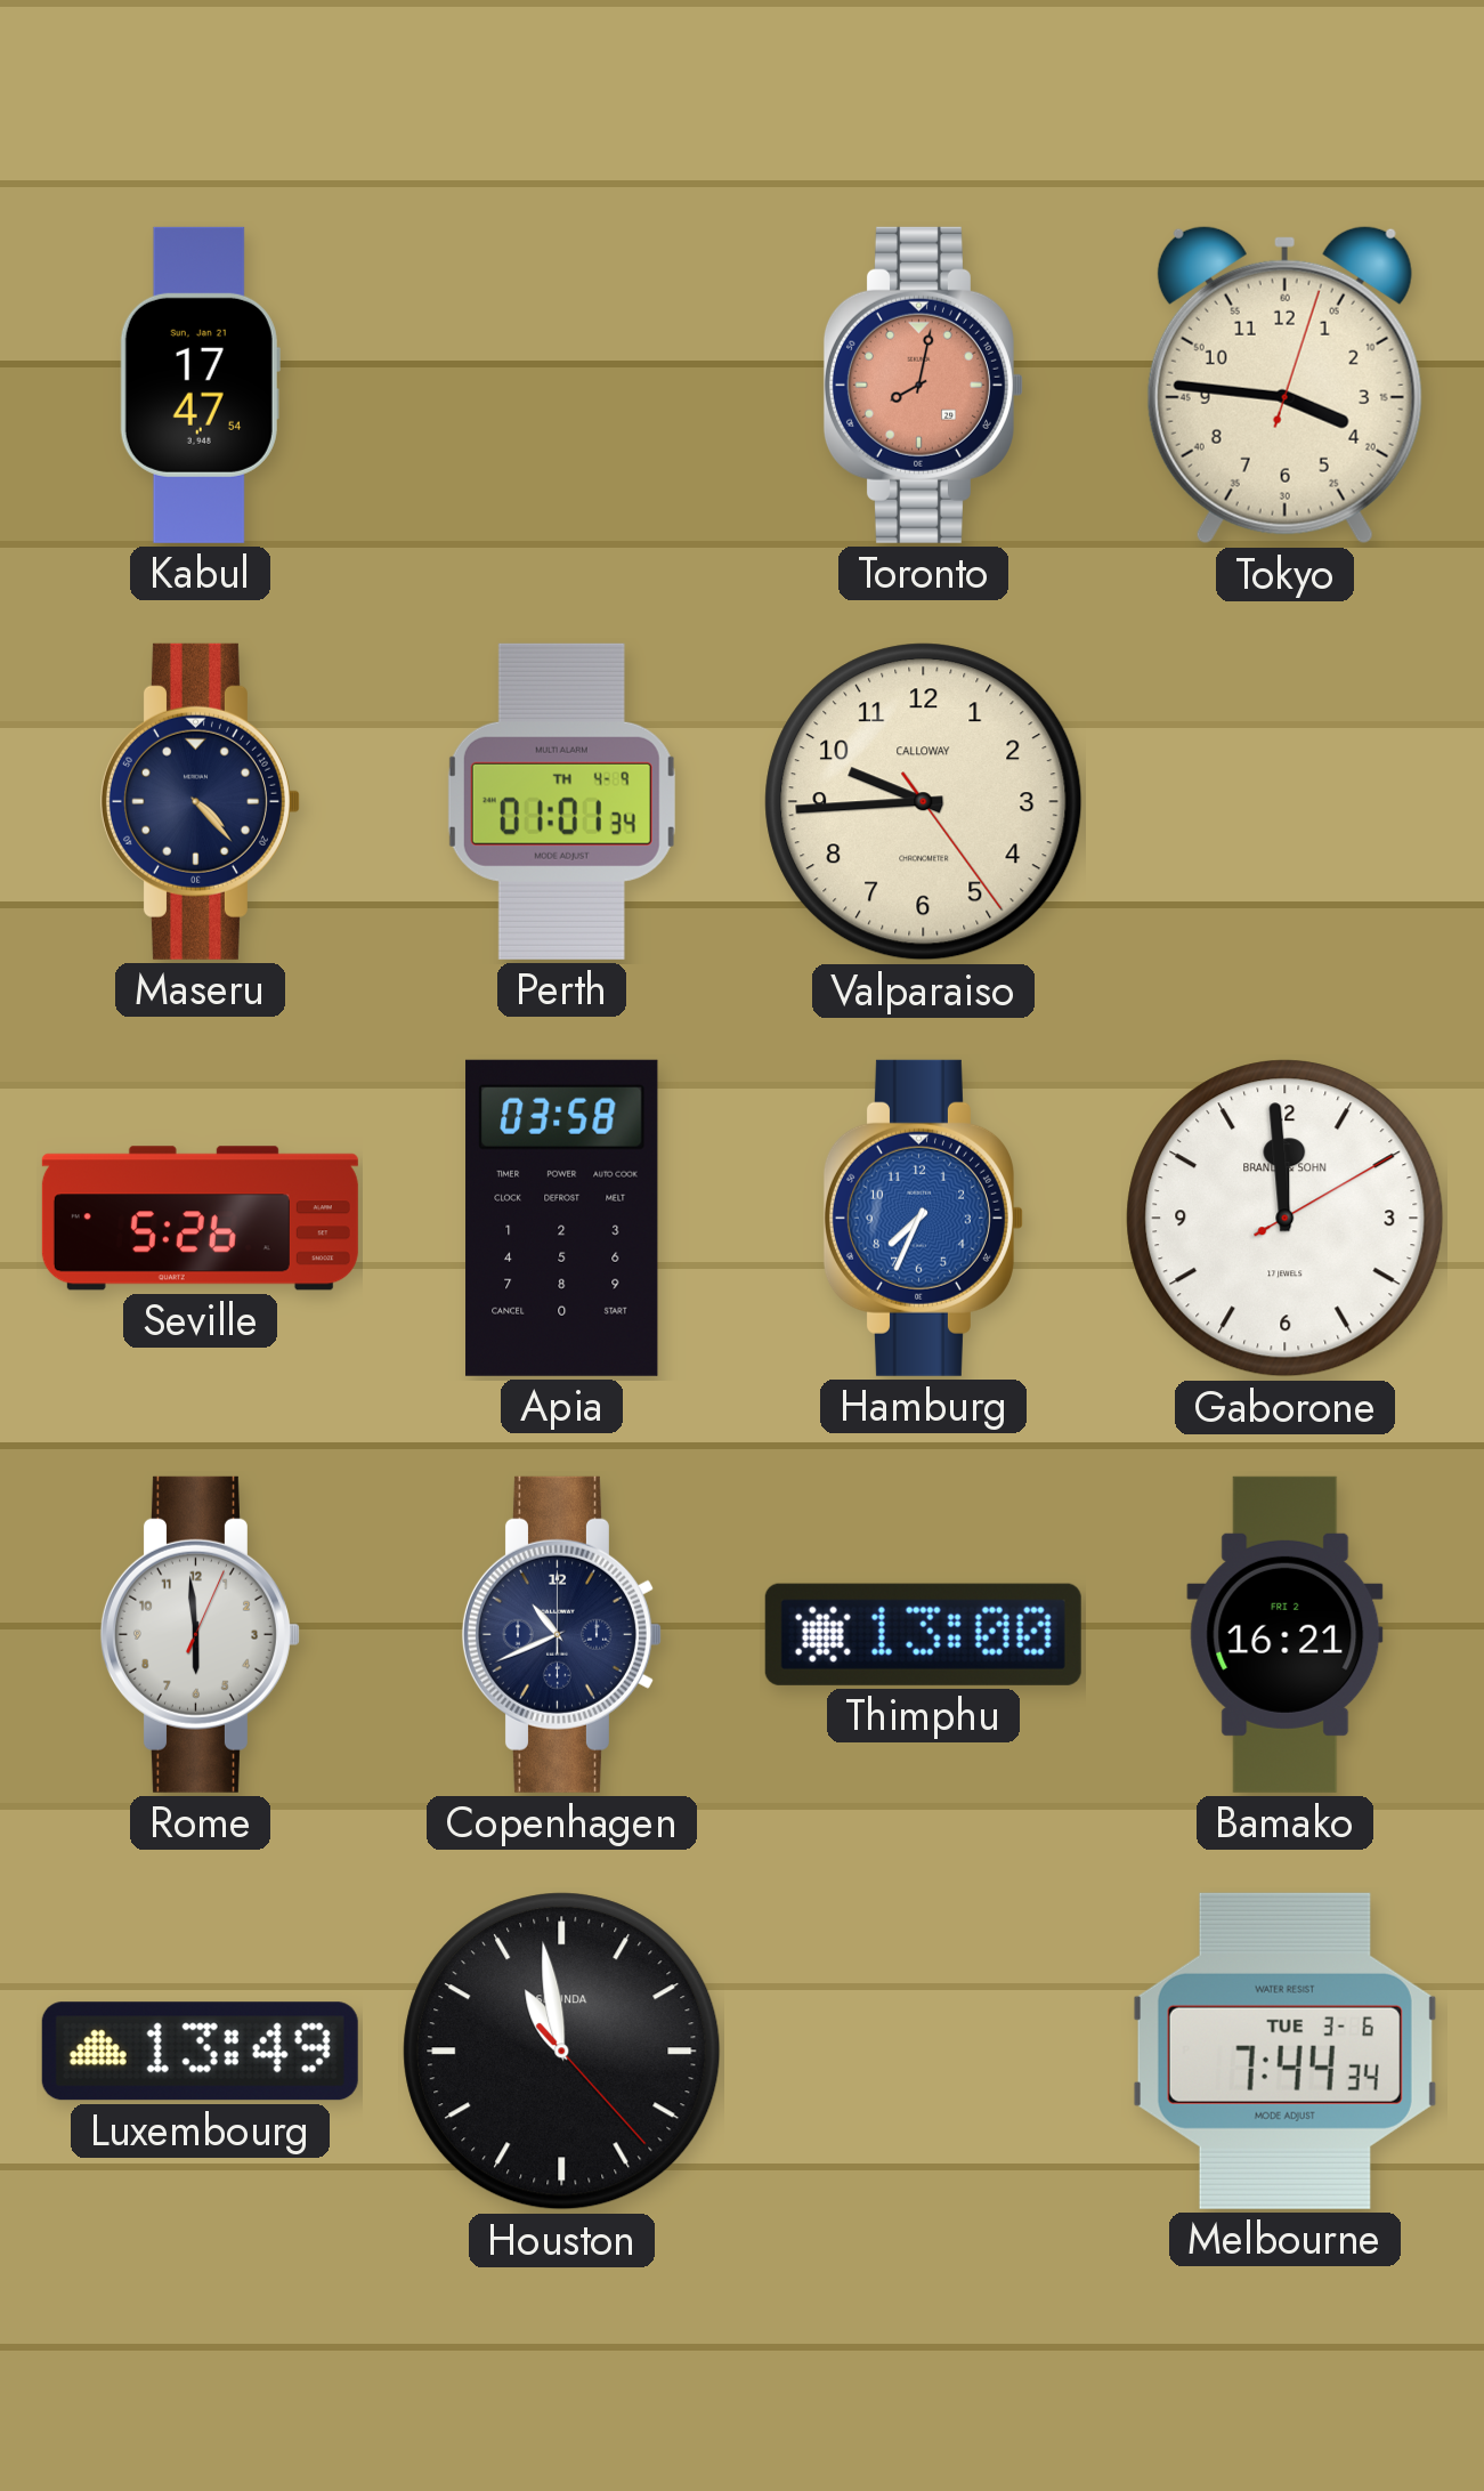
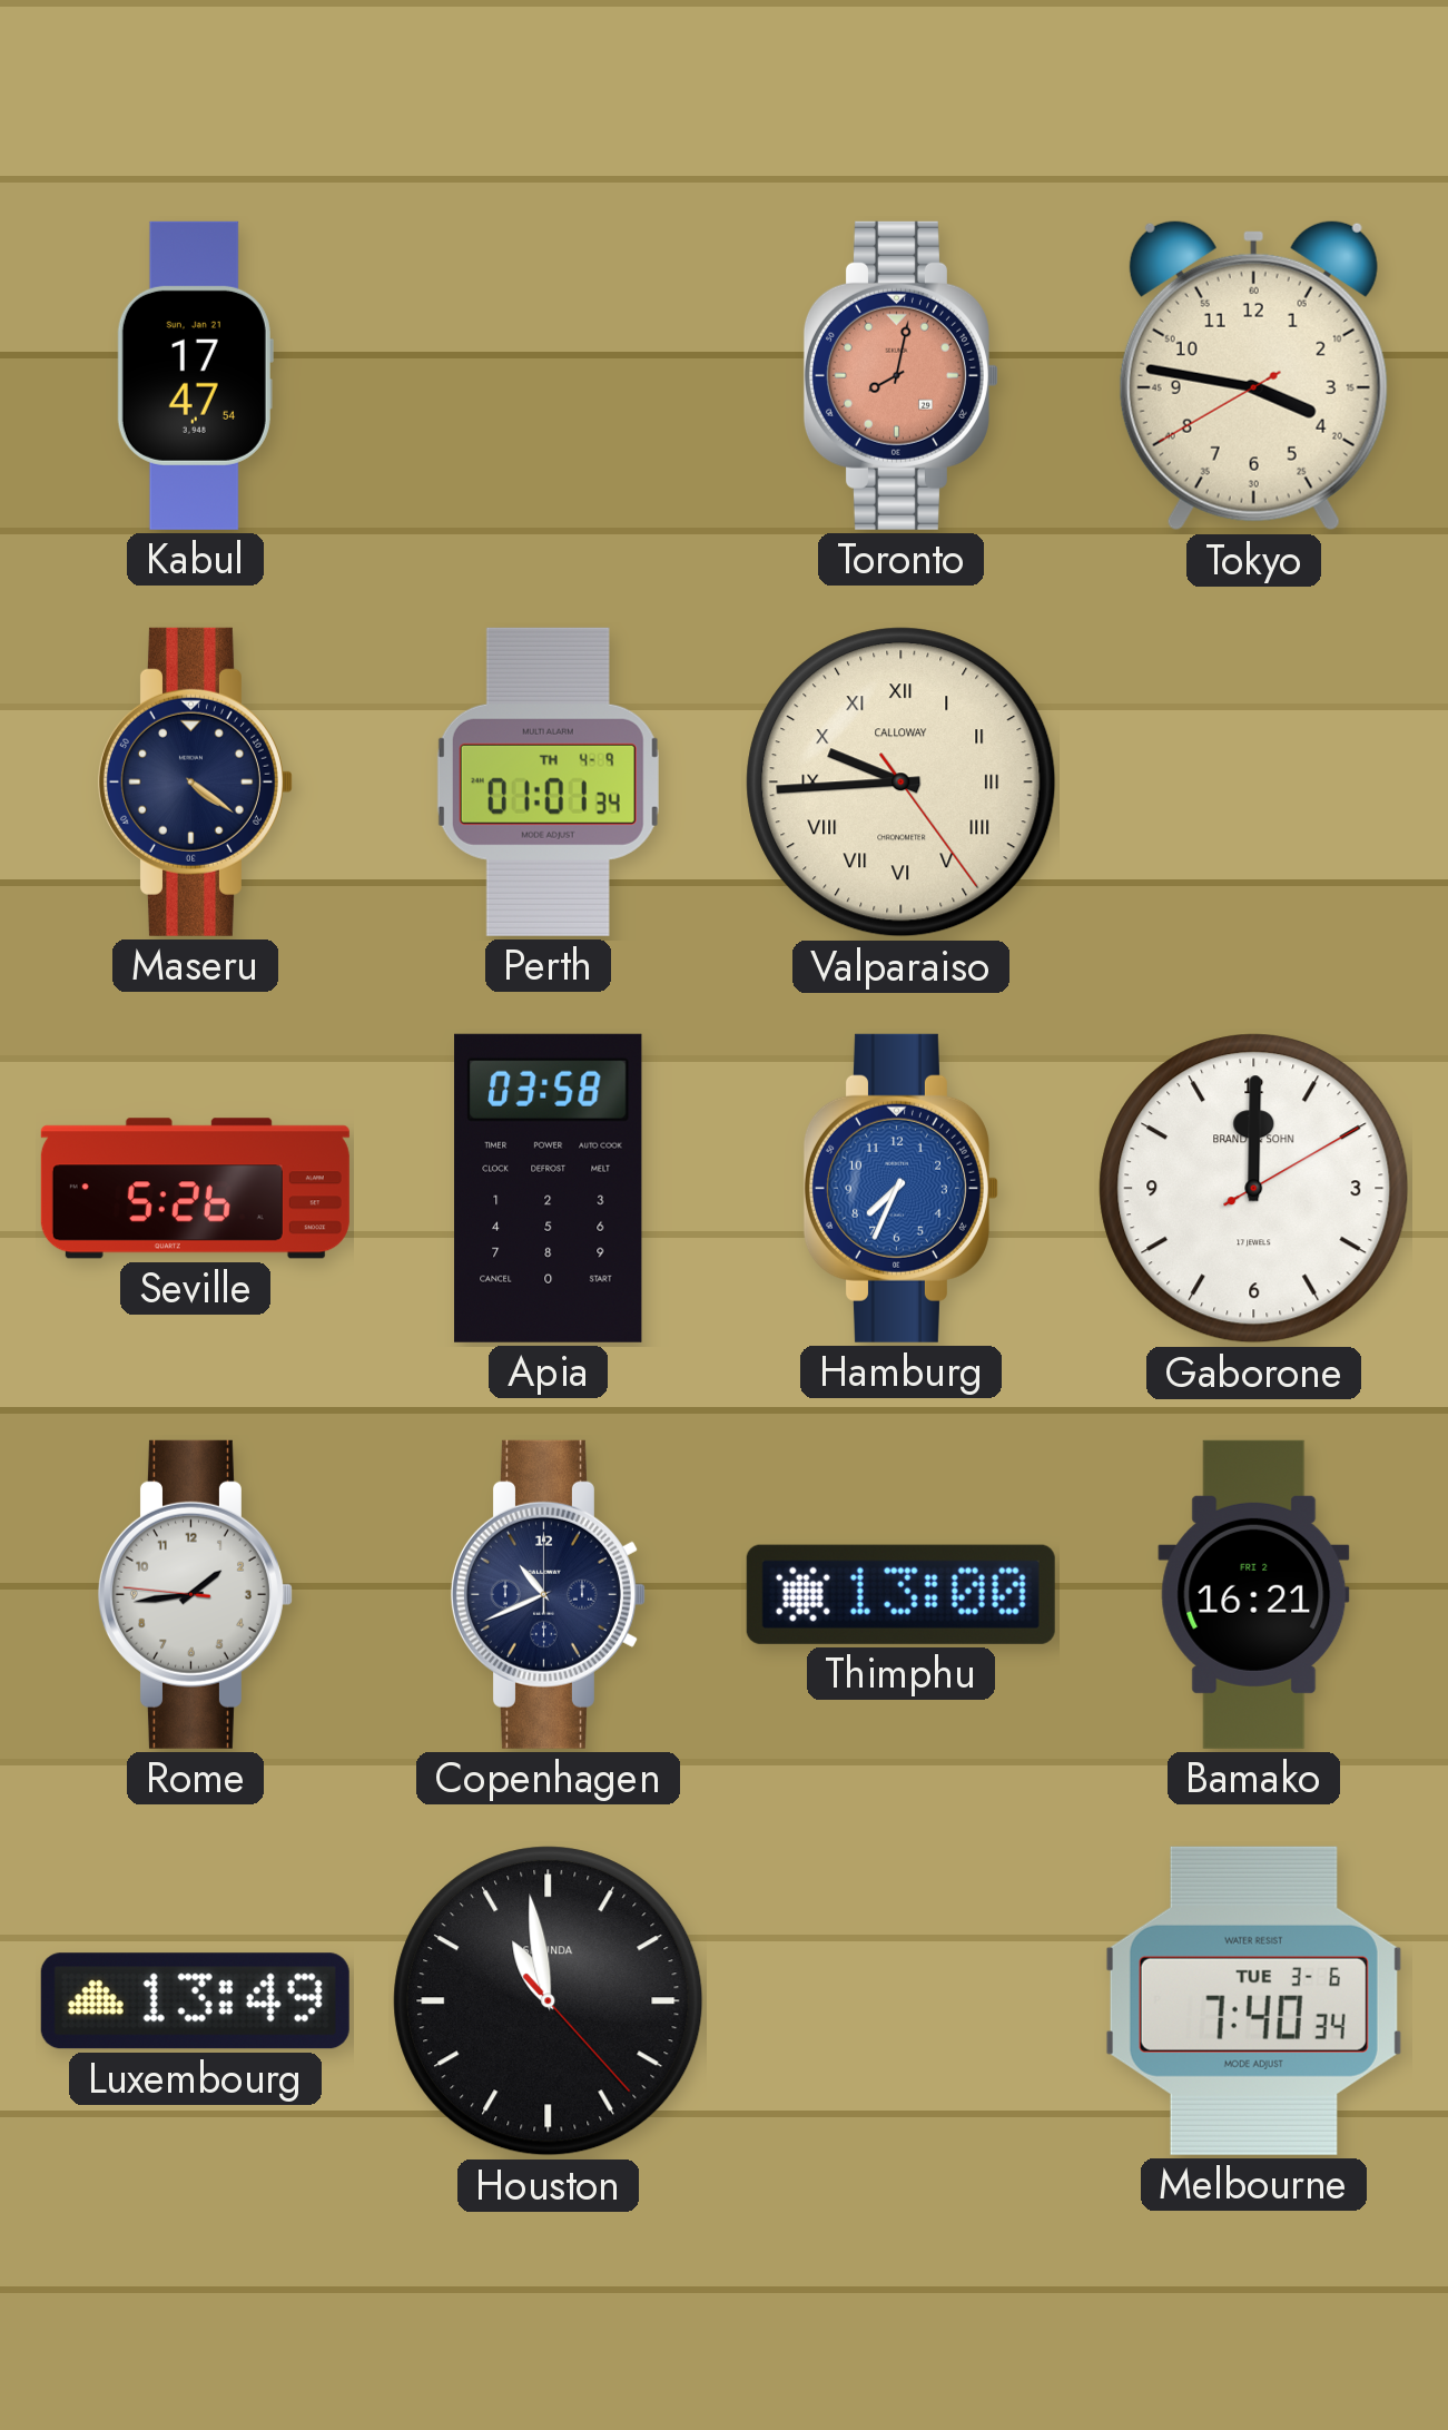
Tokyo: 3:46:03 -> 3:46:40 (1253, 375)
Maseru: 4:23 -> 4:21 (195, 781)
Valparaiso numerals: Arabic -> Roman (902, 783)
Gaborone: 11:59 -> 12:00 (1254, 1189)
Rome: 5:59 -> 1:43 (195, 1594)
Melbourne: 7:44 -> 7:40 (1253, 2000)
